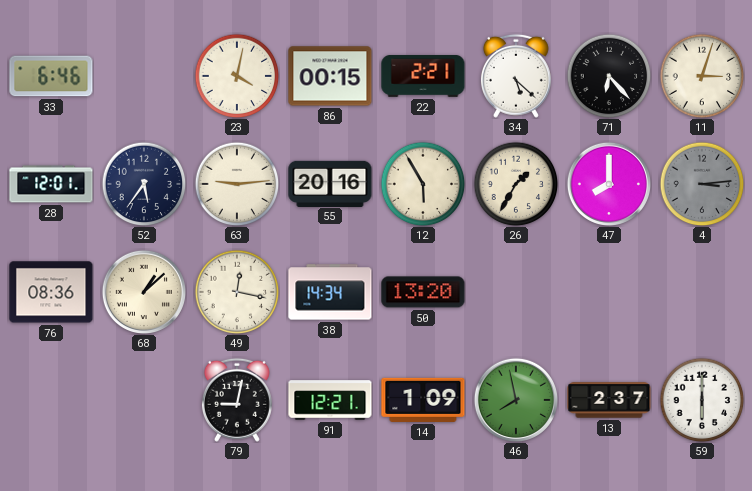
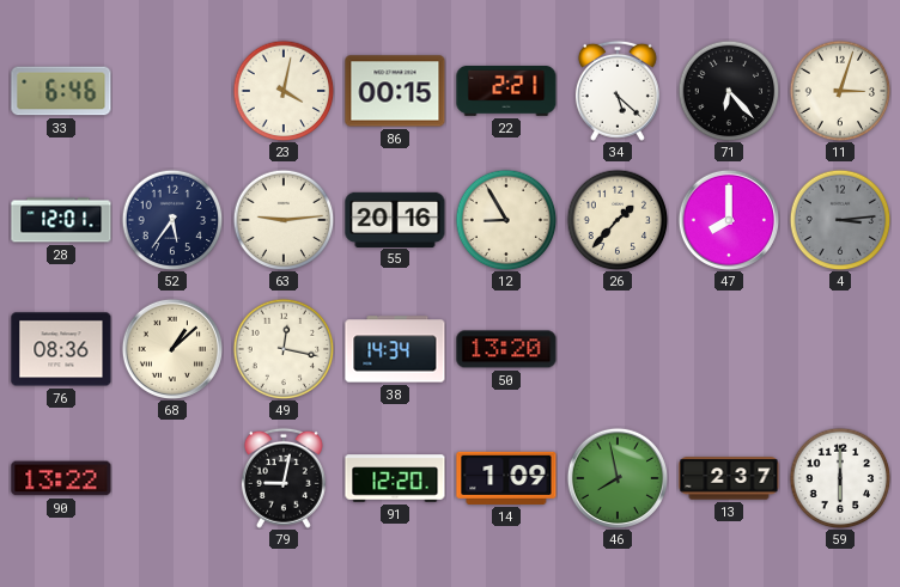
12: 5:55 -> 8:55 (506, 220)
26: 1:35 -> 1:37 (618, 220)
90: none -> 13:22 (61, 478)
91: 12:21 -> 12:20 (395, 478)
